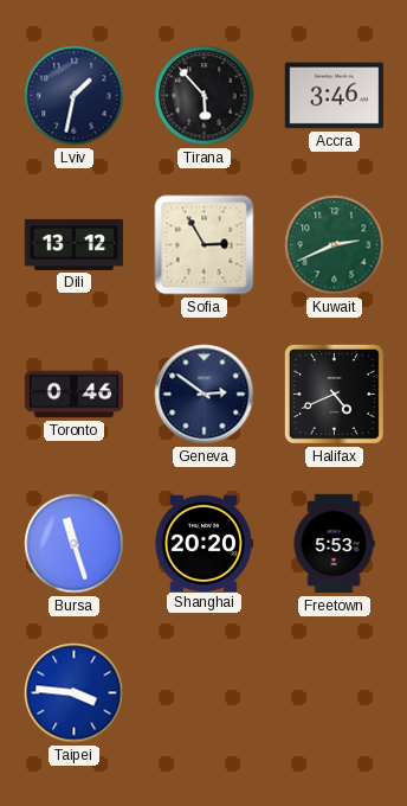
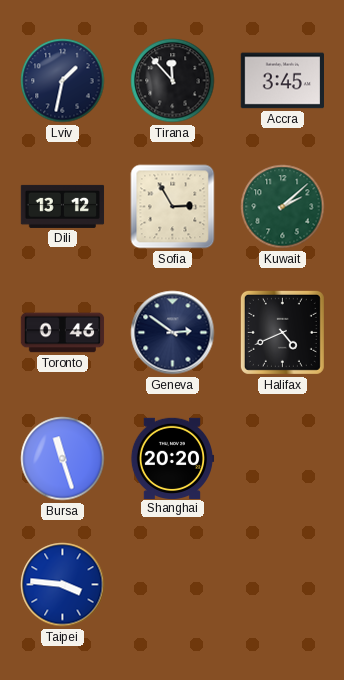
Tirana: 5:53 -> 11:53 (173, 81)
Accra: 3:46 -> 3:45 (283, 81)
Kuwait: 2:41 -> 2:08 (283, 207)
Freetown: 5:53 -> none (334, 544)
